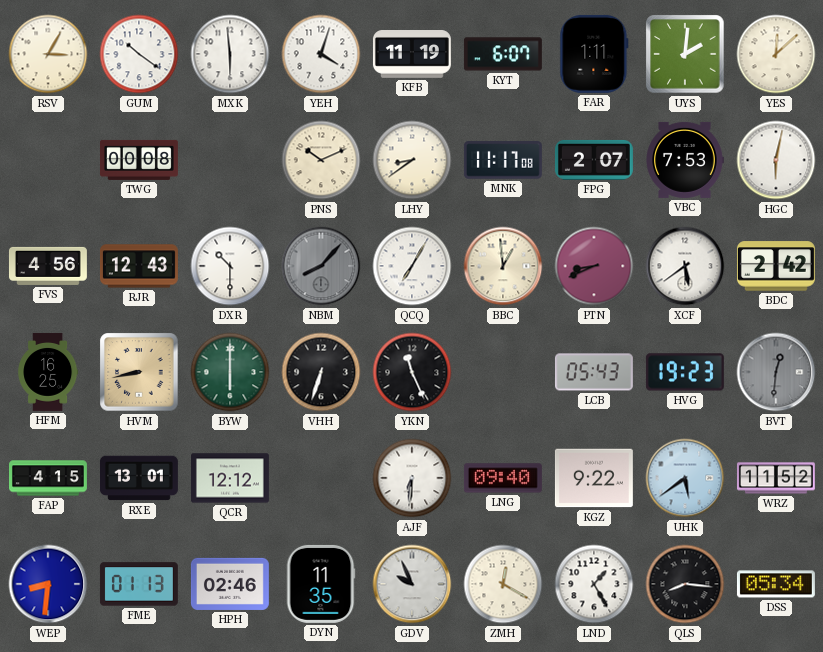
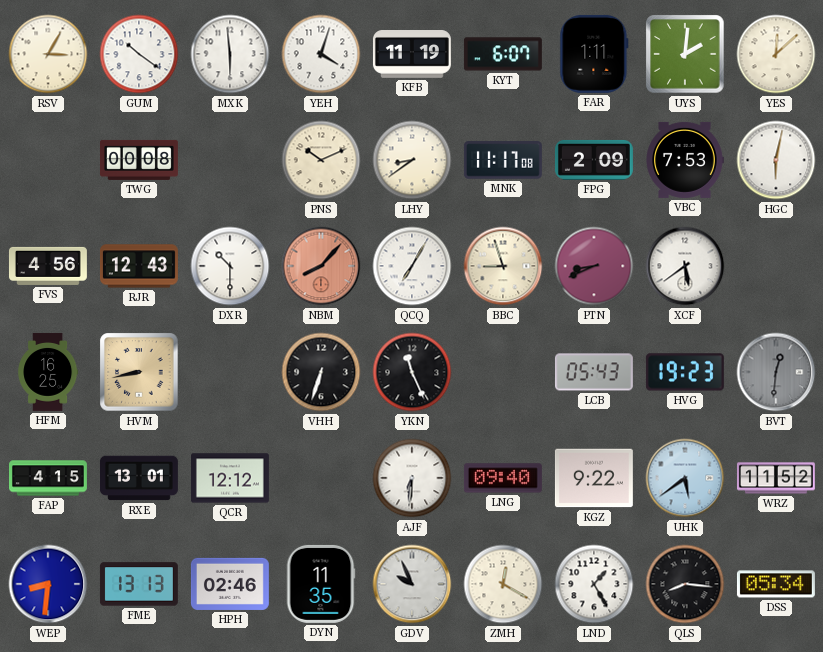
FPG: 2:07 -> 2:09 (594, 160)
NBM dial: grey -> salmon (321, 266)
BBC: 12:59 -> 8:57 (503, 266)
BDC: 2:42 -> none (776, 266)
BYW: 6:00 -> none (230, 372)
FME: 01:13 -> 13:13 (139, 584)
